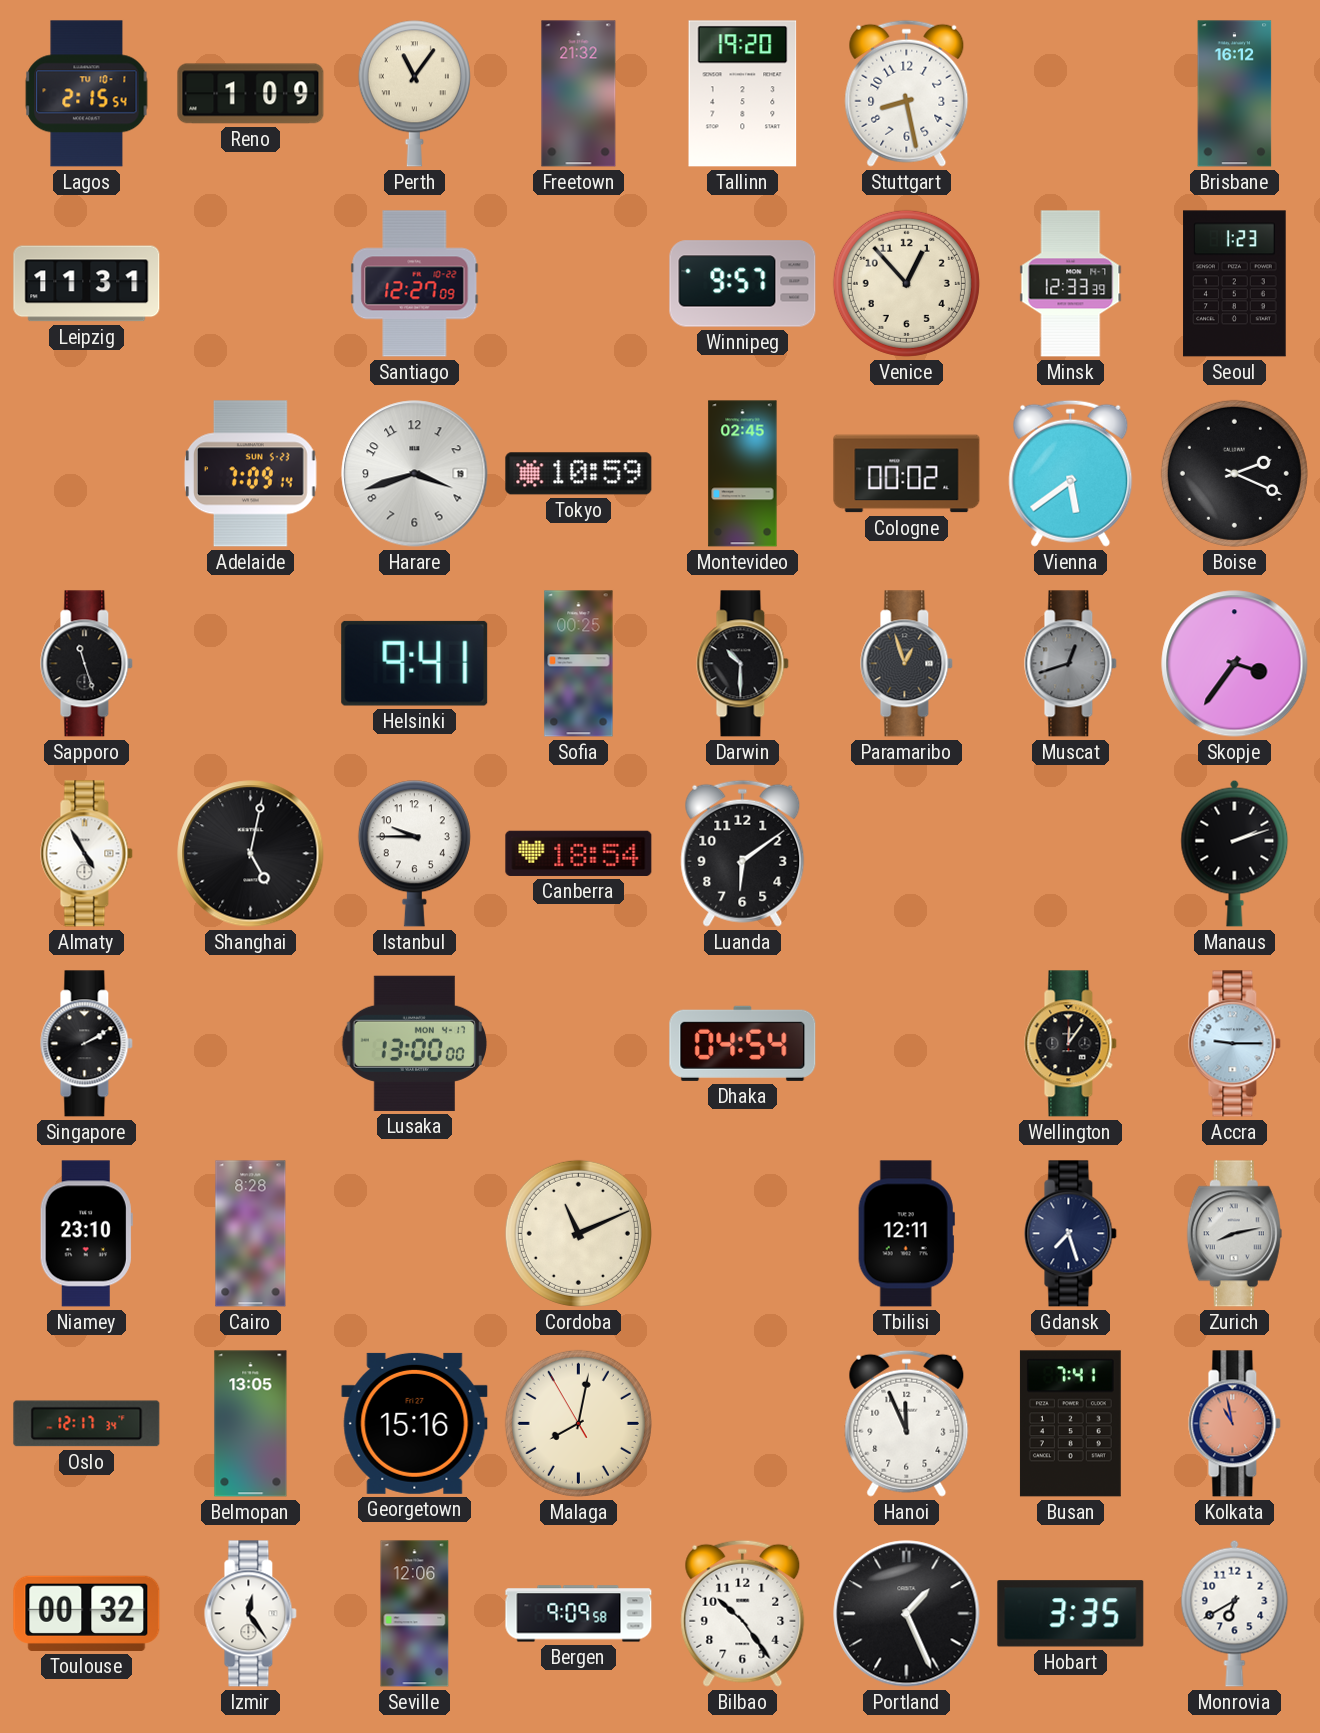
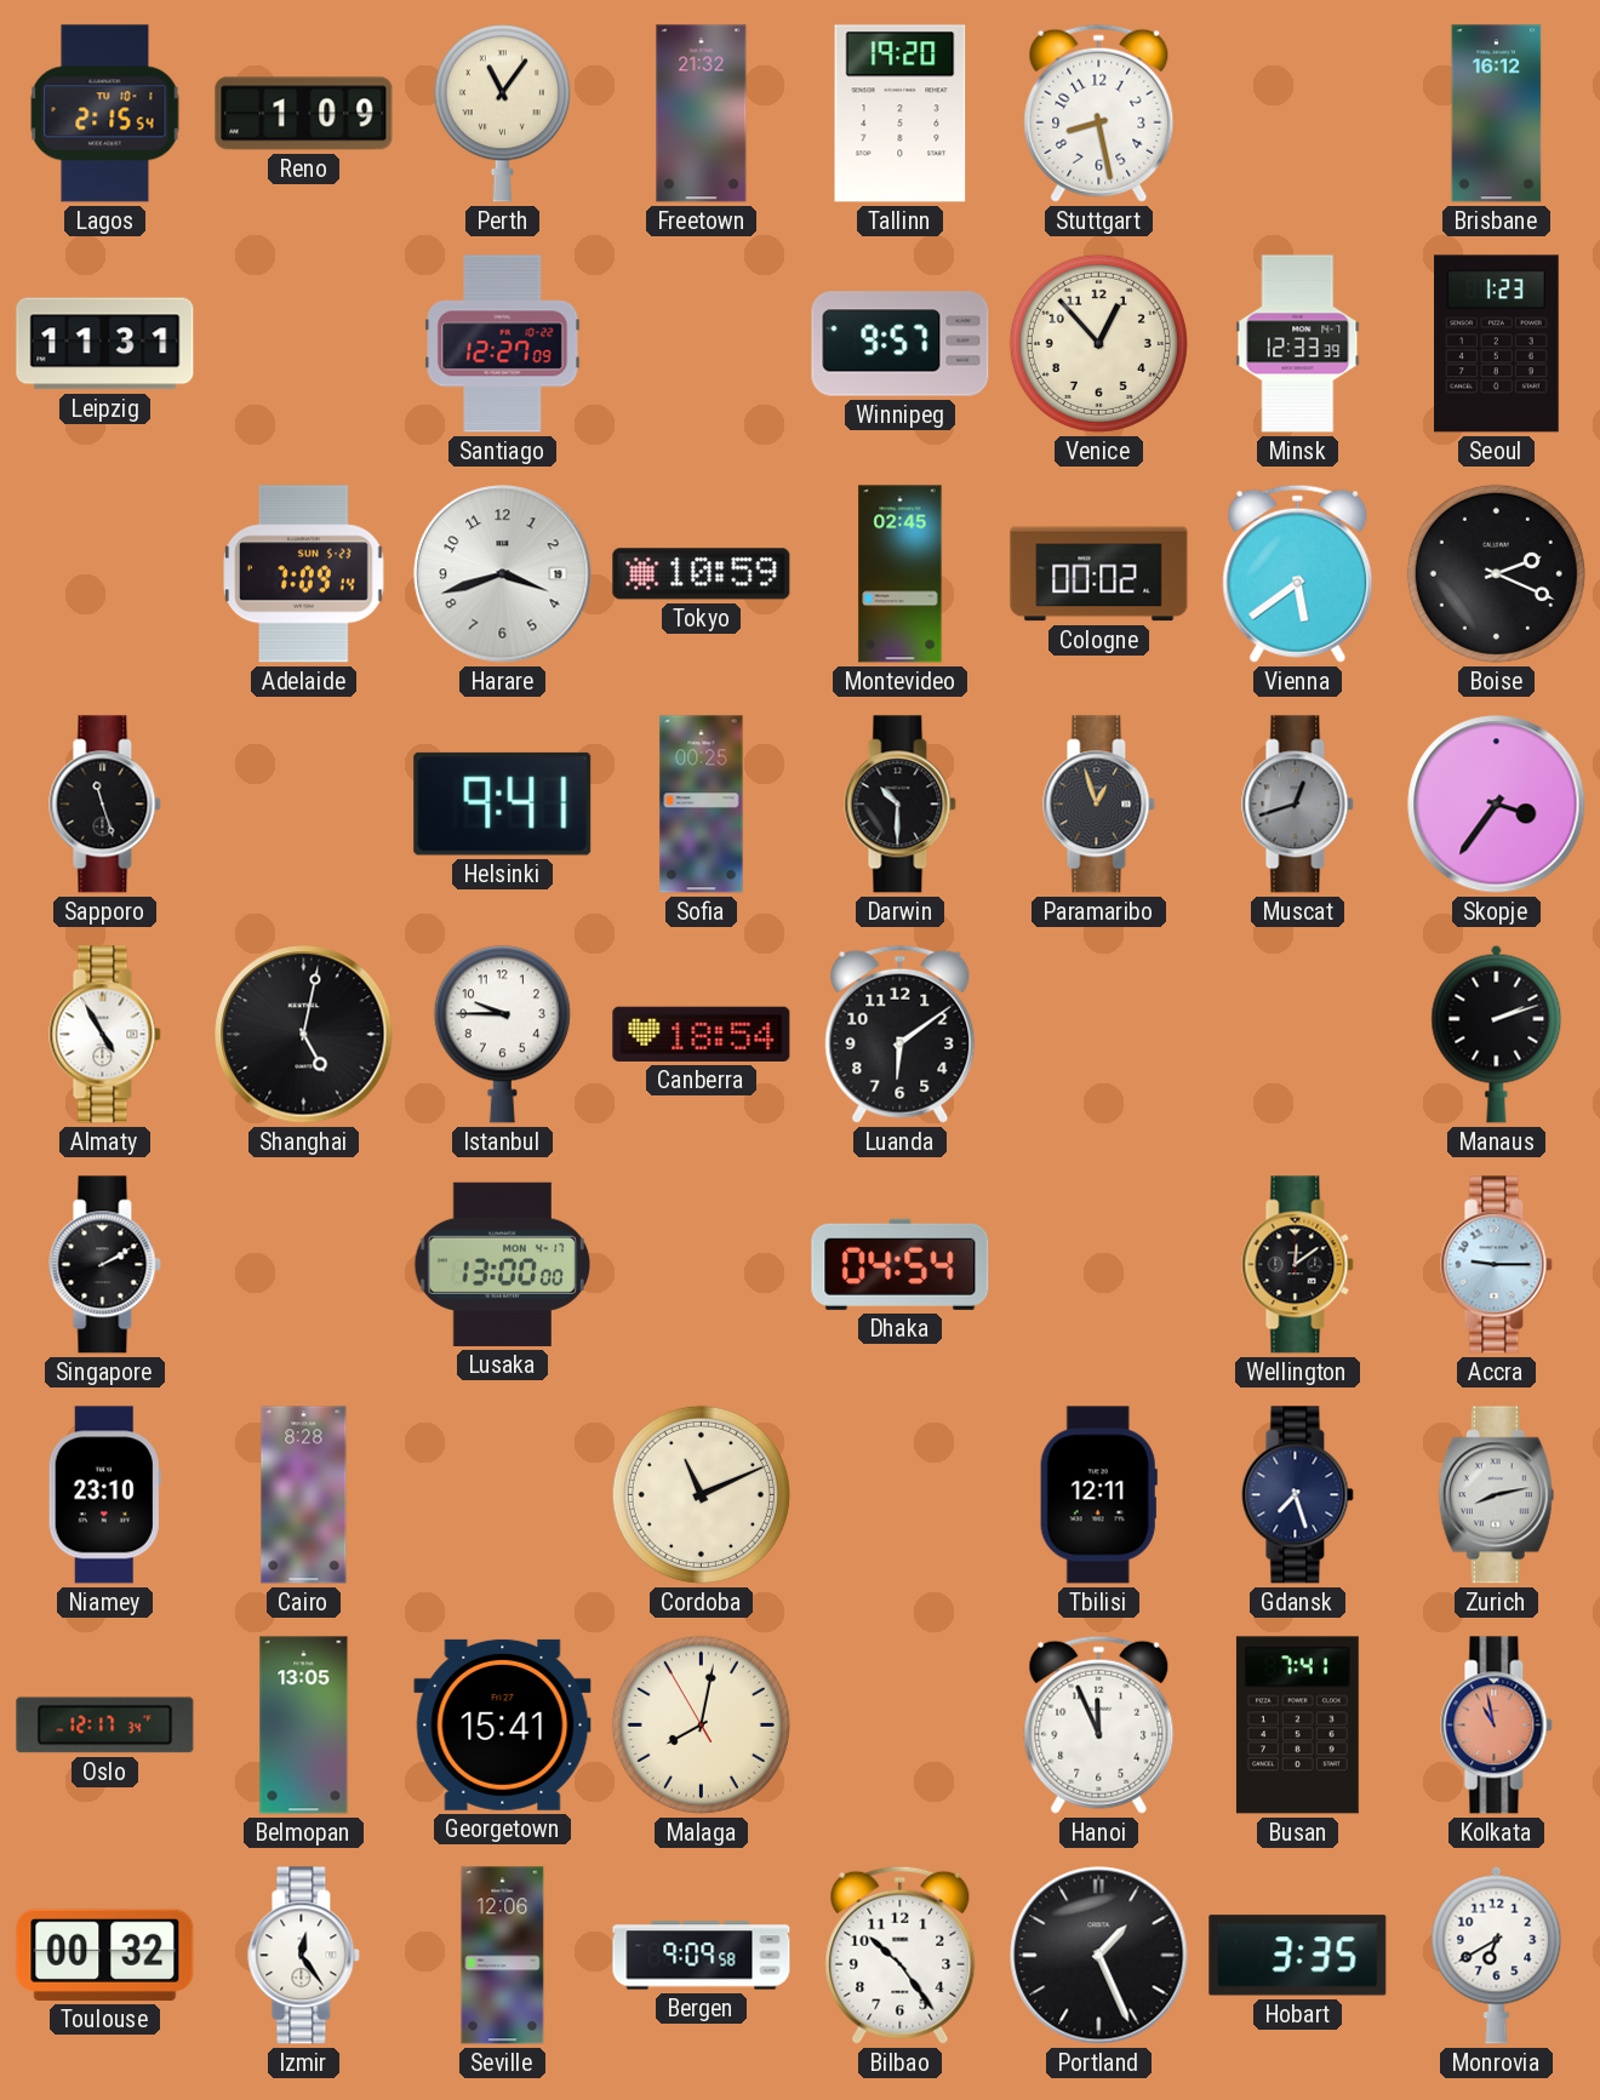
Wellington: 12:06 -> 12:09 (1298, 1265)
Georgetown: 15:16 -> 15:41 (503, 1724)
